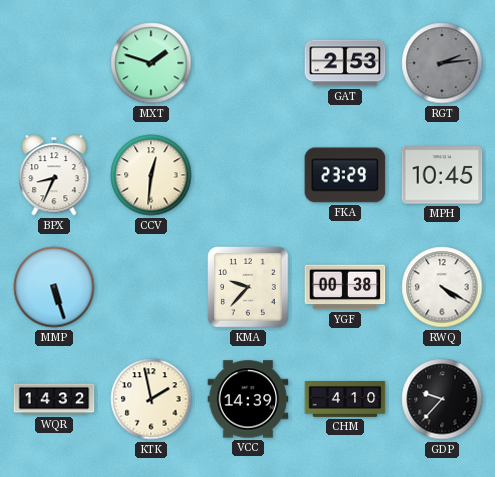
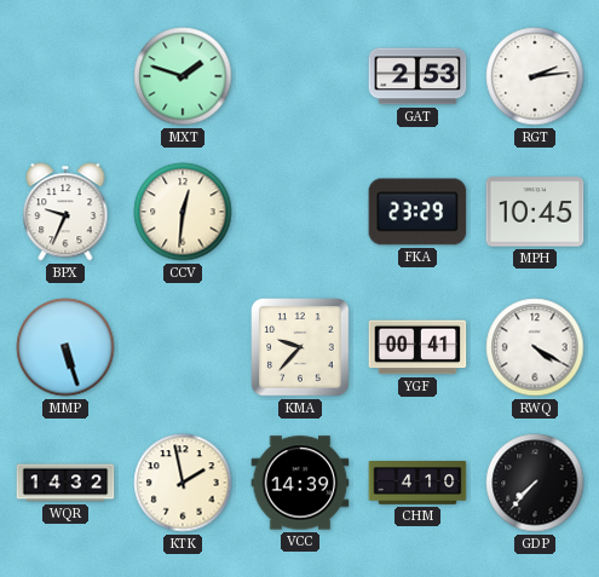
RGT dial: grey -> white (535, 76)
BPX: 8:34 -> 9:34 (65, 212)
YGF: 00:38 -> 00:41 (417, 347)
GDP: 9:37 -> 7:37 (535, 483)
